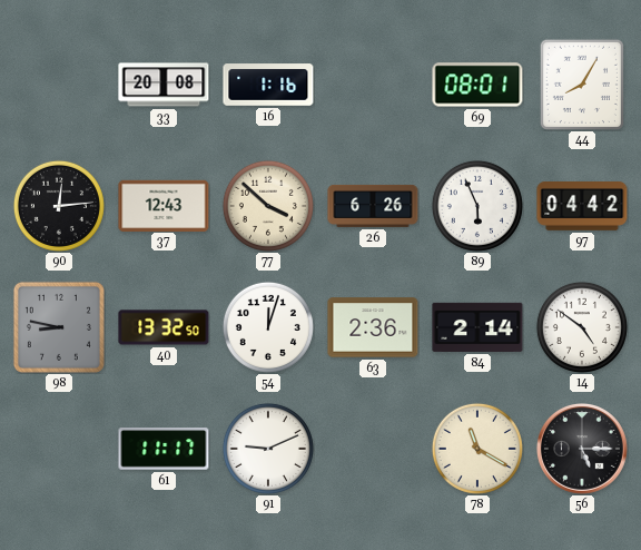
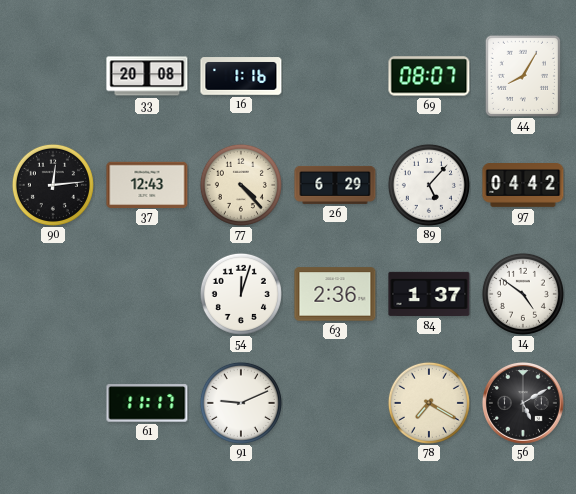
69: 08:01 -> 08:07 (429, 76)
77: 3:52 -> 4:23 (241, 185)
26: 6:26 -> 6:29 (335, 185)
89: 5:56 -> 5:07 (429, 185)
98: 8:47 -> none (59, 327)
40: 13:32 -> none (164, 327)
84: 2:14 -> 1:37 (429, 294)
78: 11:20 -> 7:20 (429, 403)
56: 5:15 -> 5:10 (523, 403)
